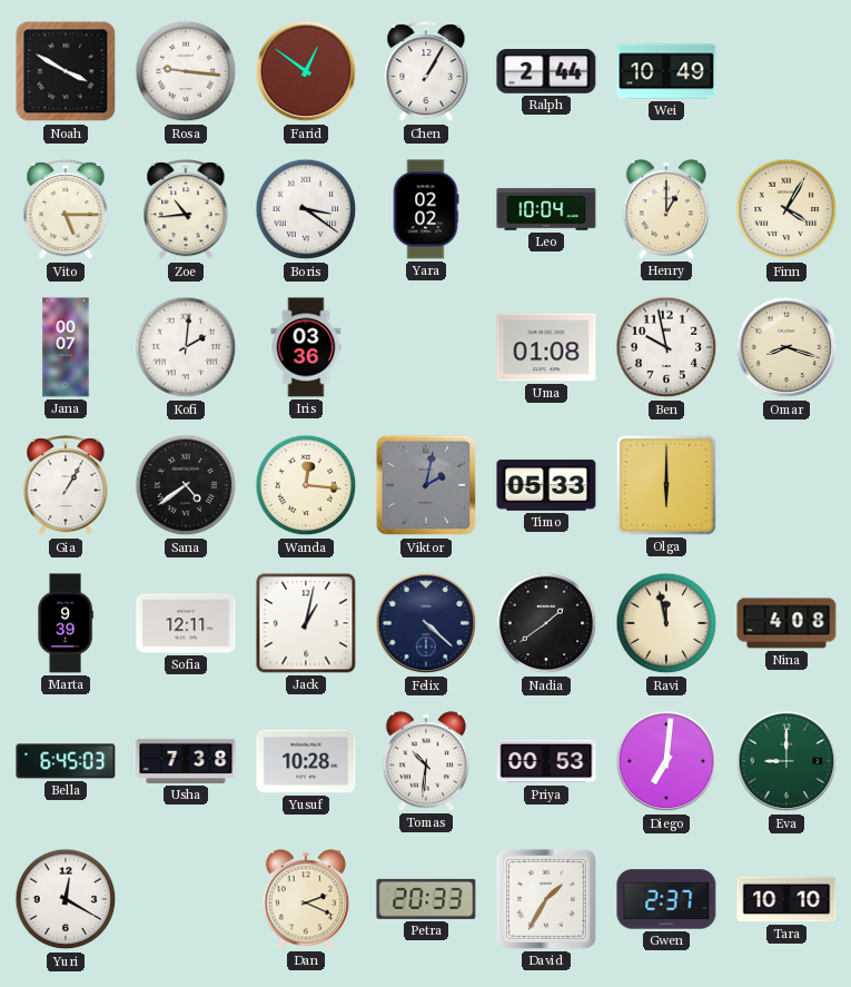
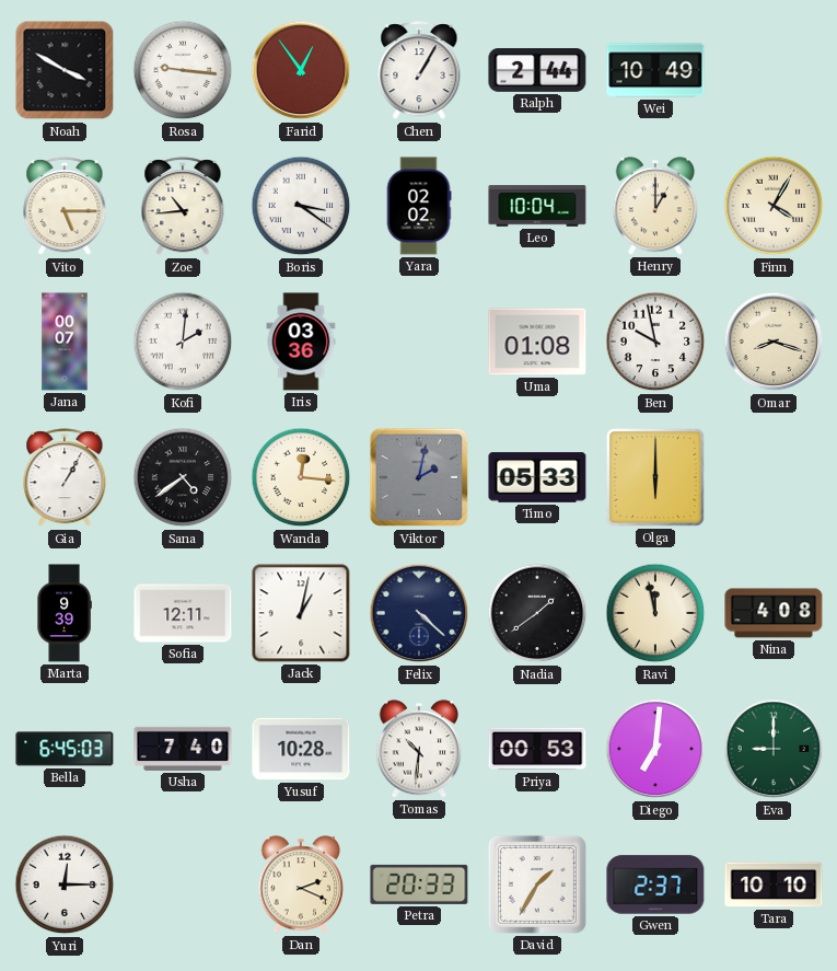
Farid: 12:51 -> 12:54 (301, 70)
Usha: 7:38 -> 7:40 (183, 749)
Yuri: 12:20 -> 12:15 (65, 885)
